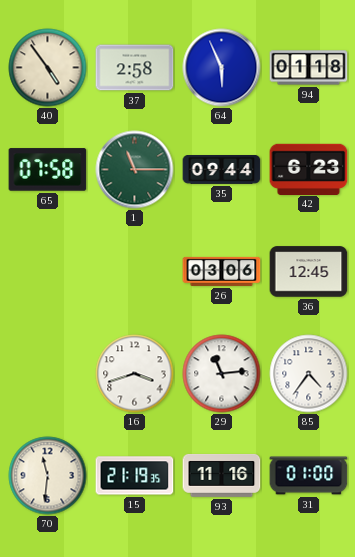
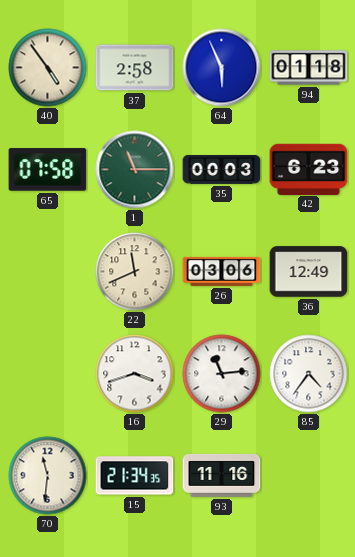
35: 09:44 -> 00:03 (222, 170)
22: none -> 11:41 (135, 272)
36: 12:45 -> 12:49 (309, 272)
15: 21:19 -> 21:34 (135, 476)
31: 01:00 -> none (309, 476)
